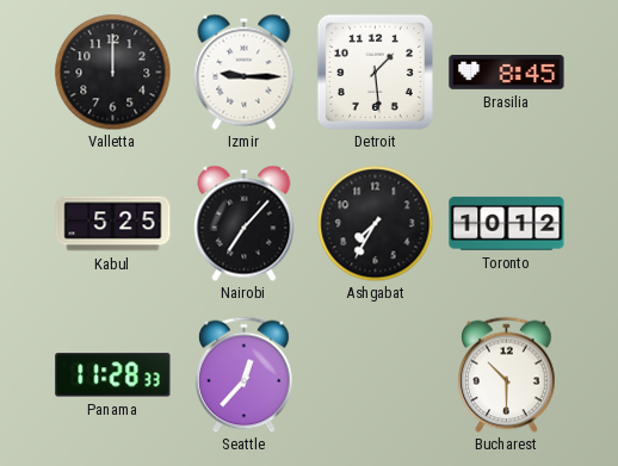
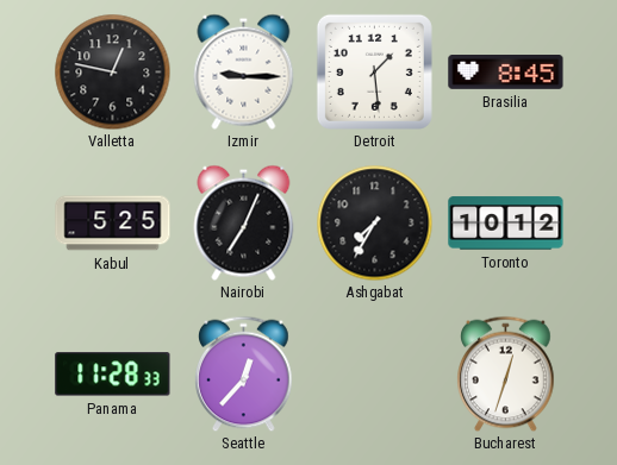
Valletta: 12:00 -> 12:47 (112, 71)
Nairobi: 7:07 -> 7:04 (244, 222)
Bucharest: 10:30 -> 12:33 (506, 373)
